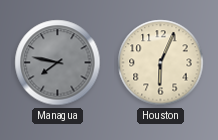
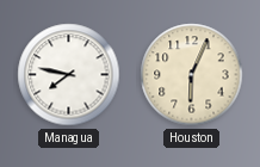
Managua dial: grey -> white (69, 75)
